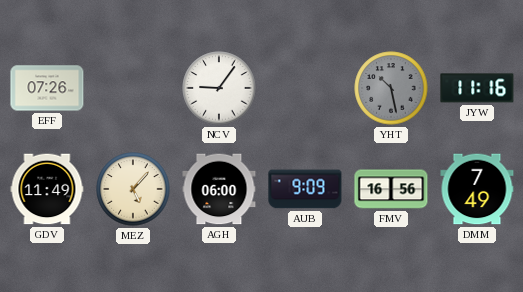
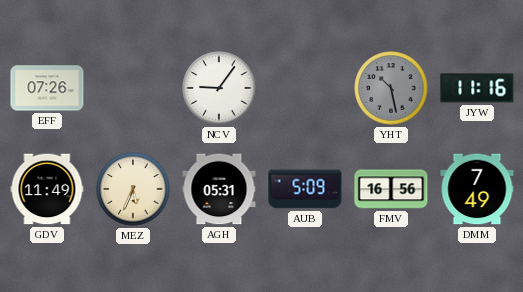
MEZ: 5:07 -> 5:34 (133, 189)
AGH: 06:00 -> 05:31 (219, 189)
AUB: 9:09 -> 5:09 (305, 189)
